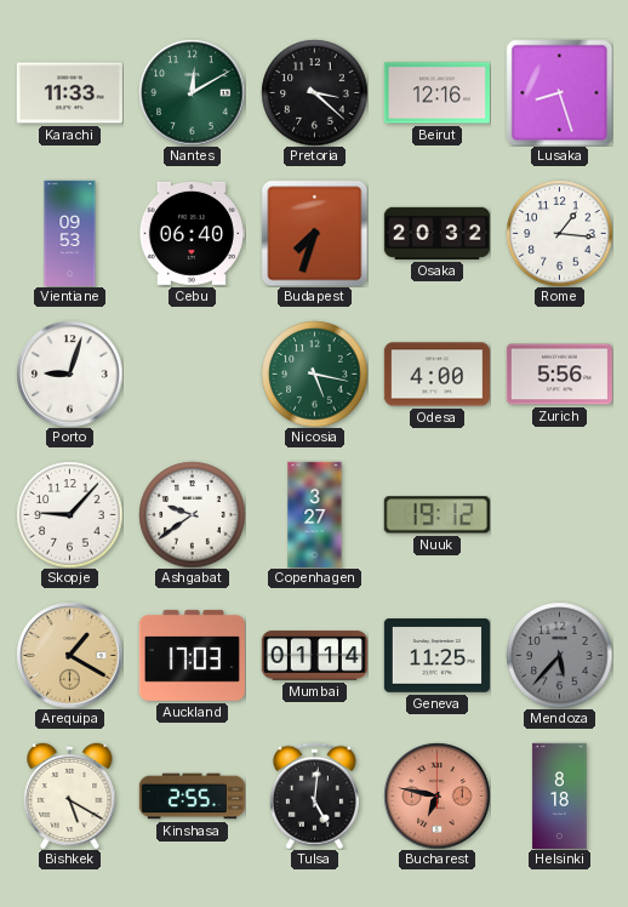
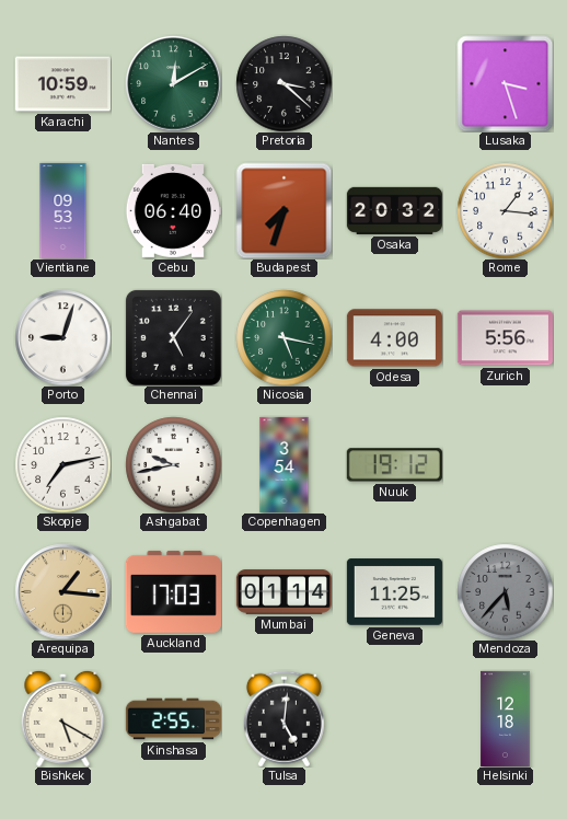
Karachi: 11:33 -> 10:59 (62, 84)
Beirut: 12:16 -> none (436, 93)
Lusaka: 8:27 -> 3:27 (505, 83)
Chennai: none -> 5:06 (173, 337)
Skopje: 9:07 -> 7:13 (62, 464)
Ashgabat: 9:39 -> 9:43 (173, 464)
Copenhagen: 3:27 -> 3:54 (285, 464)
Arequipa: 1:20 -> 1:16 (62, 591)
Bucharest: 6:47 -> none (436, 795)
Helsinki: 8:18 -> 12:18 (506, 718)
